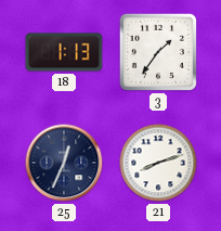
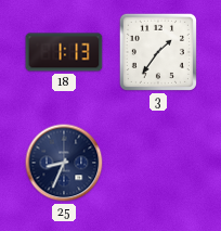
25: 12:34 -> 8:34 (64, 163)
21: 8:12 -> none (158, 163)
